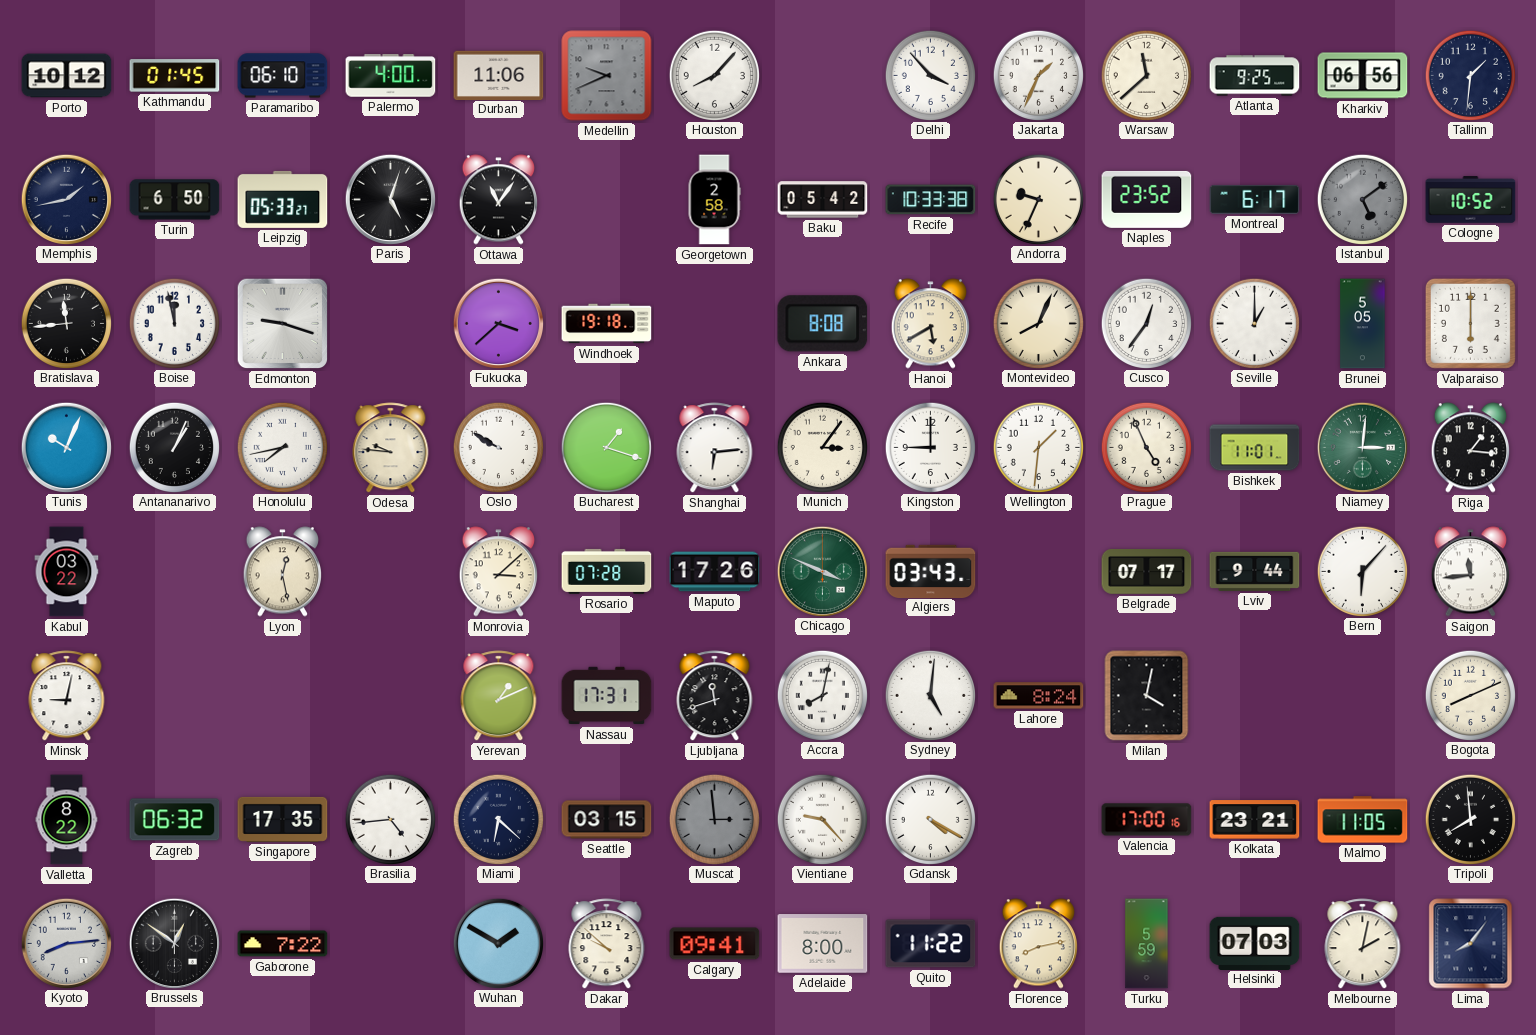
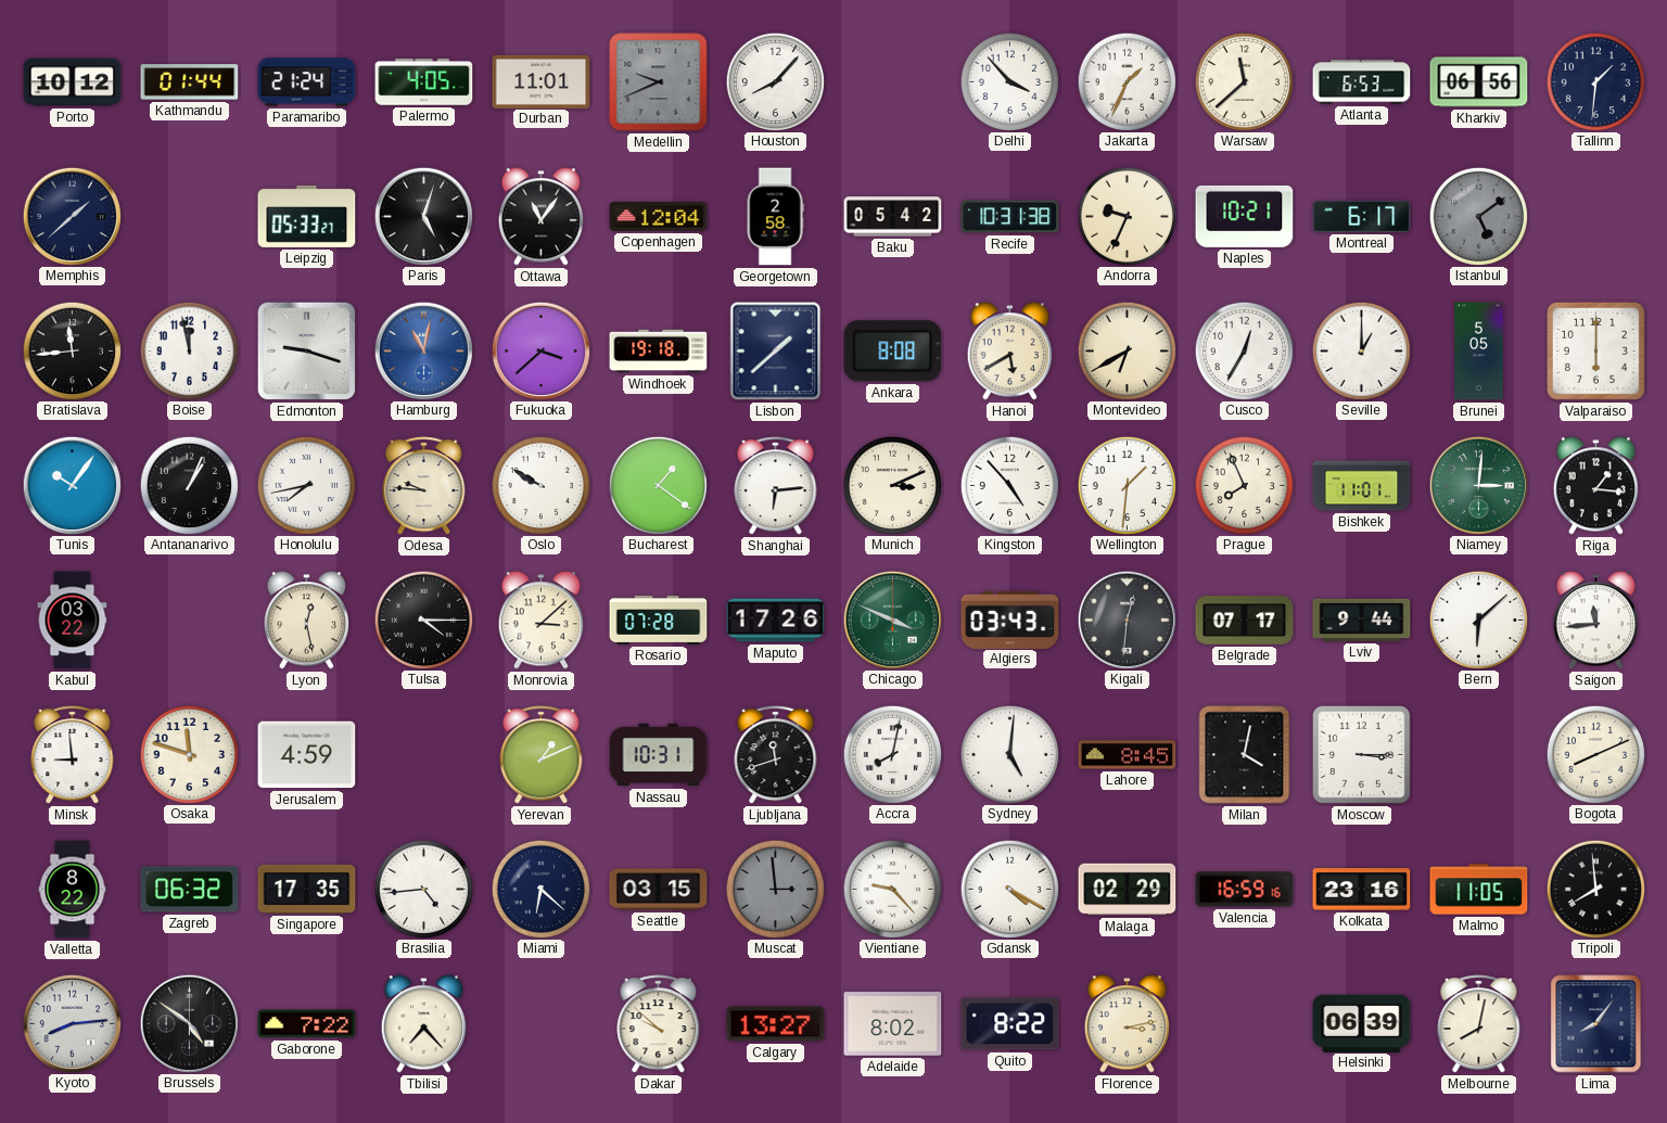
Kathmandu: 01:45 -> 01:44 (190, 82)
Paramaribo: 06:10 -> 21:24 (307, 82)
Palermo: 4:00 -> 4:05 (424, 82)
Durban: 11:06 -> 11:01 (542, 81)
Atlanta: 9:25 -> 6:53 (1362, 82)
Memphis: 1:43 -> 1:38 (72, 216)
Turin: 6:50 -> none (175, 200)
Copenhagen: none -> 12:04 (659, 217)
Recife: 10:33 -> 10:31 (1010, 217)
Naples: 23:52 -> 10:21 (1245, 216)
Cologne: 10:52 -> none (1471, 200)
Hamburg: none -> 11:02 (423, 350)
Lisbon: none -> 1:38 (776, 352)
Montevideo: 8:04 -> 6:40 (1127, 350)
Cusco: 12:36 -> 12:35 (1244, 350)
Tunis: 10:04 -> 10:06 (72, 485)
Bucharest: 1:18 -> 1:21 (658, 485)
Munich: 3:06 -> 3:11 (892, 485)
Kingston: 9:00 -> 4:53 (1009, 485)
Prague: 4:56 -> 7:56 (1244, 485)
Tulsa: none -> 4:15 (423, 620)
Kigali: none -> 12:31 (1127, 620)
Bern: 6:07 -> 6:08 (1478, 620)
Minsk: 9:02 -> 8:59 (73, 755)
Osaka: none -> 11:48 (189, 754)
Jerusalem: none -> 4:59 (307, 755)
Nassau: 17:31 -> 10:31 (659, 755)
Lahore: 8:24 -> 8:45 (1128, 755)
Moscow: none -> 3:15 (1361, 754)
Malaga: none -> 02:29 (1128, 890)
Valencia: 17:00 -> 16:59 (1245, 890)
Kolkata: 23:21 -> 23:16 (1362, 890)
Brussels: 12:51 -> 4:51 (189, 1023)
Tbilisi: none -> 7:23 (423, 1024)
Wuhan: 1:50 -> none (498, 943)
Calgary: 09:41 -> 13:27 (776, 1024)
Adelaide: 8:00 -> 8:02 (893, 1024)
Quito: 11:22 -> 8:22 (1010, 1024)
Florence: 8:13 -> 3:13 (1127, 1024)
Turku: 5:59 -> none (1147, 944)
Helsinki: 07:03 -> 06:39 (1362, 1023)
Melbourne: 2:02 -> 8:02 (1479, 1024)
